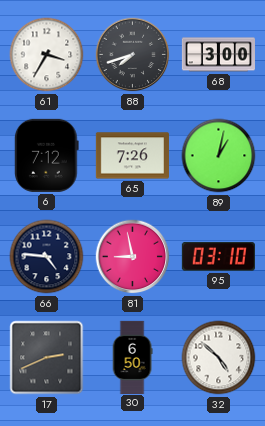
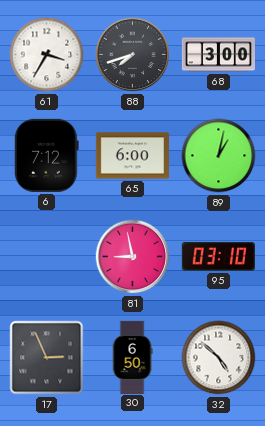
65: 7:26 -> 6:00 (132, 156)
66: 4:46 -> none (47, 257)
17: 2:41 -> 2:56 (47, 358)
